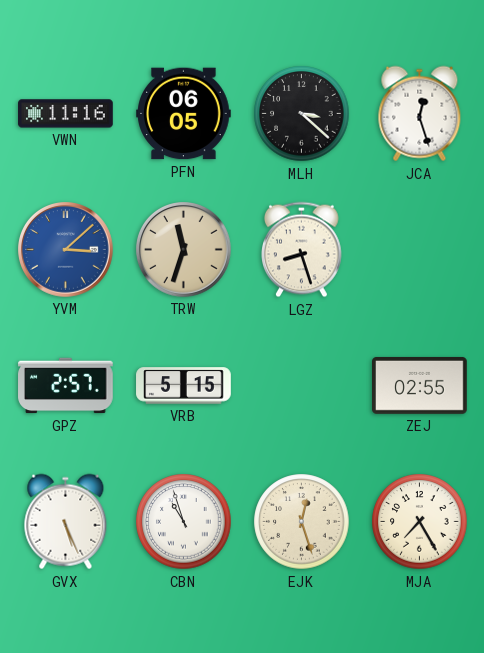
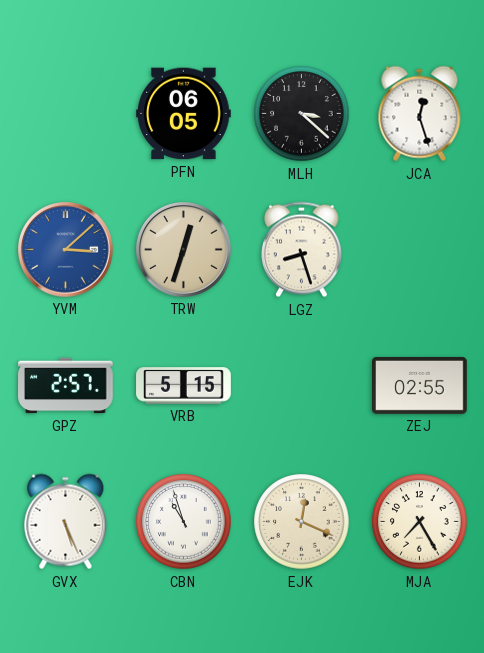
VWN: 11:16 -> none (66, 114)
TRW: 11:33 -> 12:33 (184, 250)
EJK: 12:27 -> 12:19 (302, 522)
